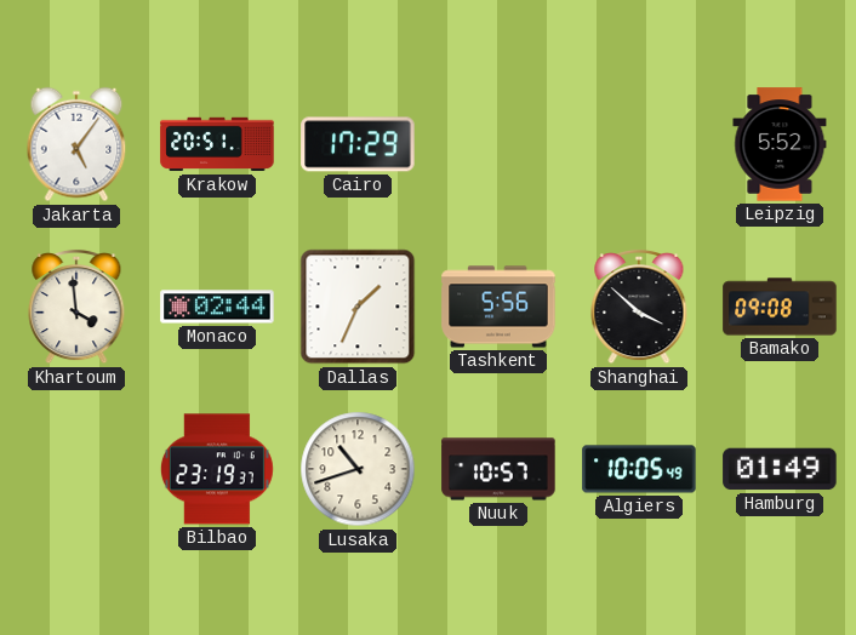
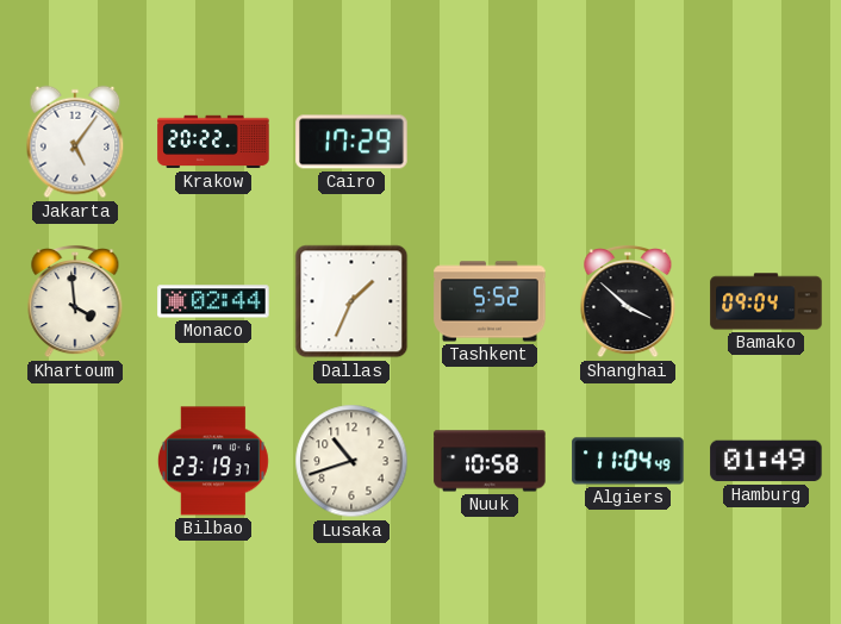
Krakow: 20:51 -> 20:22 (213, 142)
Leipzig: 5:52 -> none (780, 144)
Tashkent: 5:56 -> 5:52 (490, 301)
Bamako: 09:08 -> 09:04 (766, 301)
Nuuk: 10:57 -> 10:58 (490, 461)
Algiers: 10:05 -> 11:04 (628, 461)
